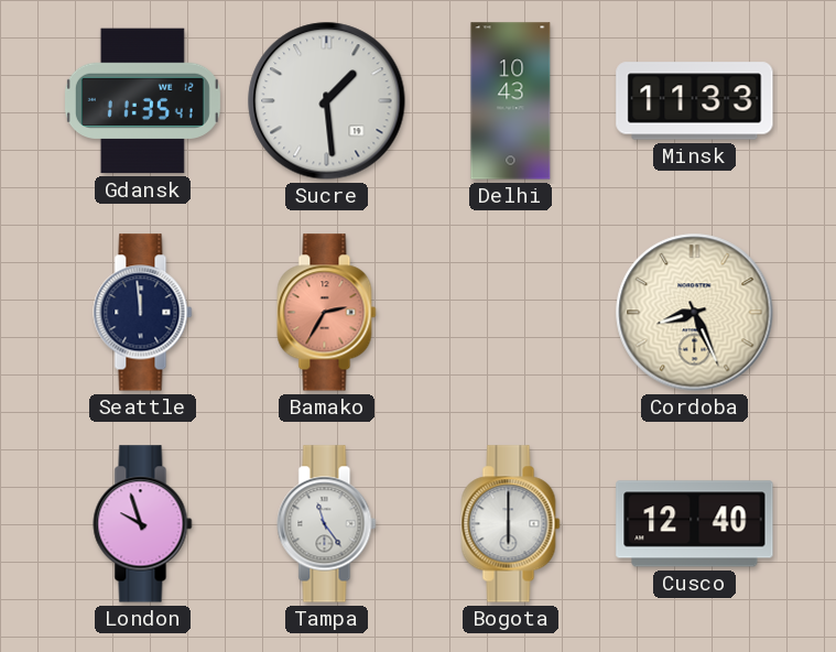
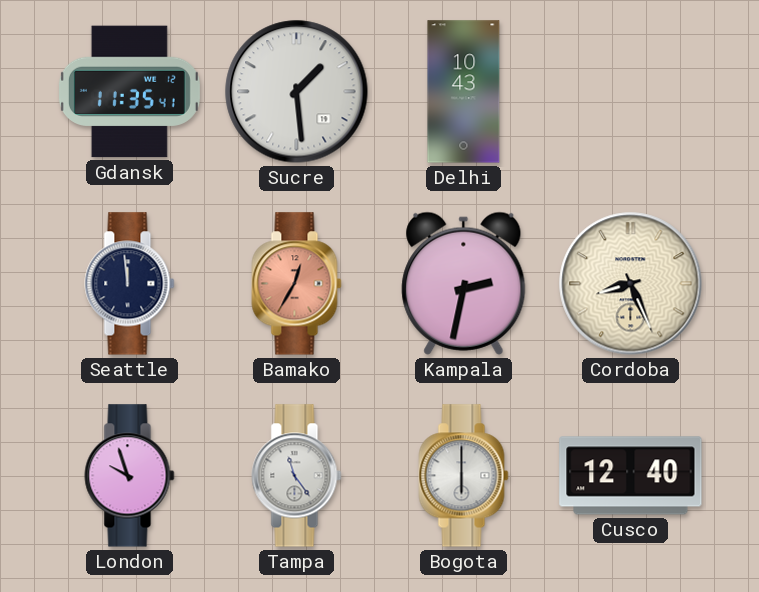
Minsk: 11:33 -> none (695, 101)
Bamako: 2:35 -> 12:35 (297, 284)
Kampala: none -> 2:32 (464, 283)
